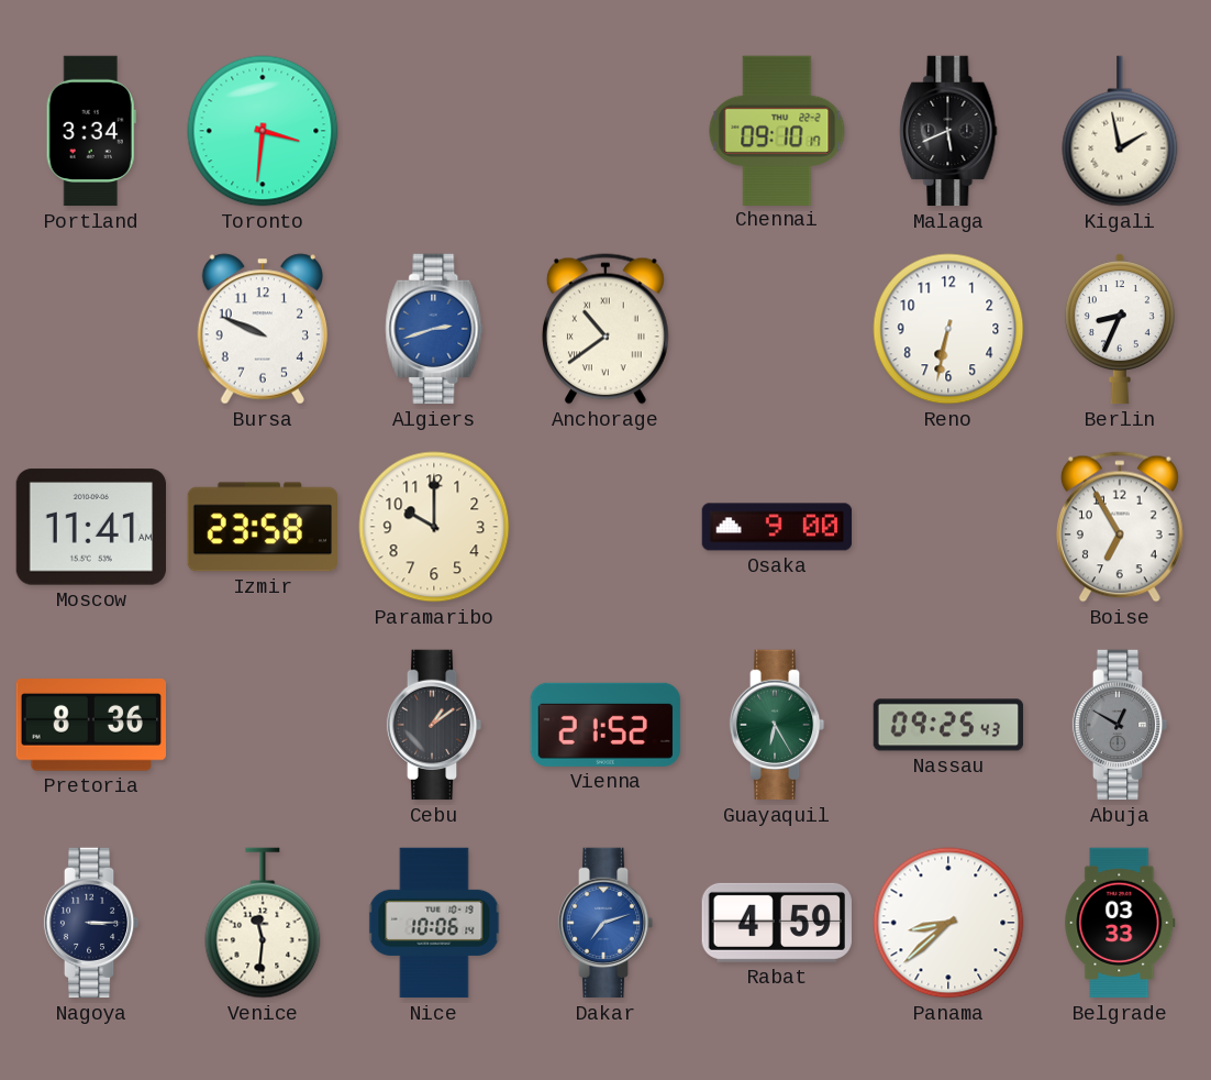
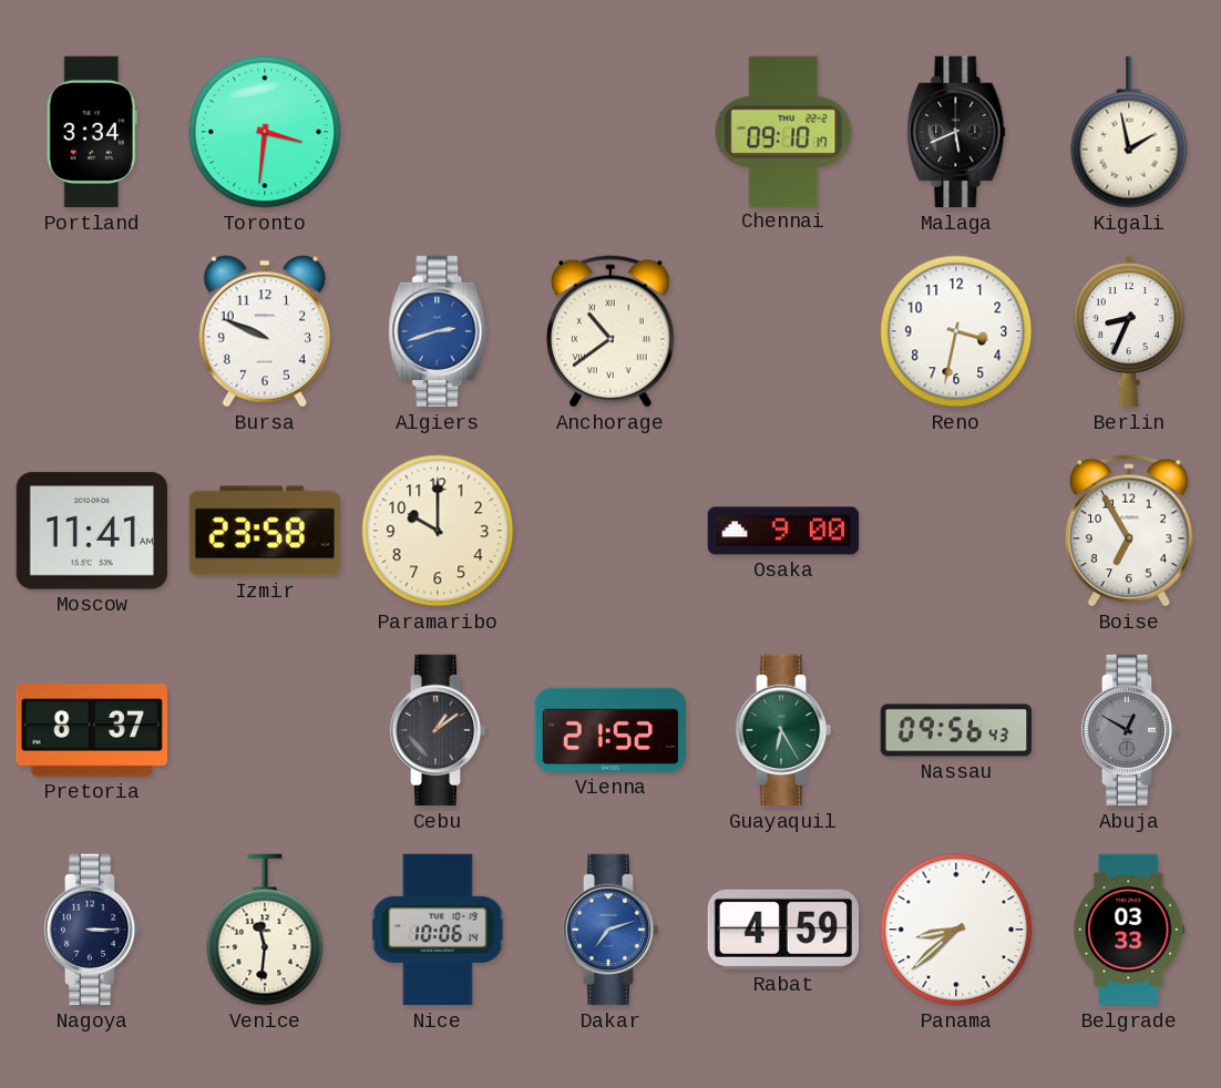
Reno: 6:32 -> 3:32 (956, 331)
Pretoria: 8:36 -> 8:37 (91, 731)
Nassau: 09:25 -> 09:56 (956, 730)
